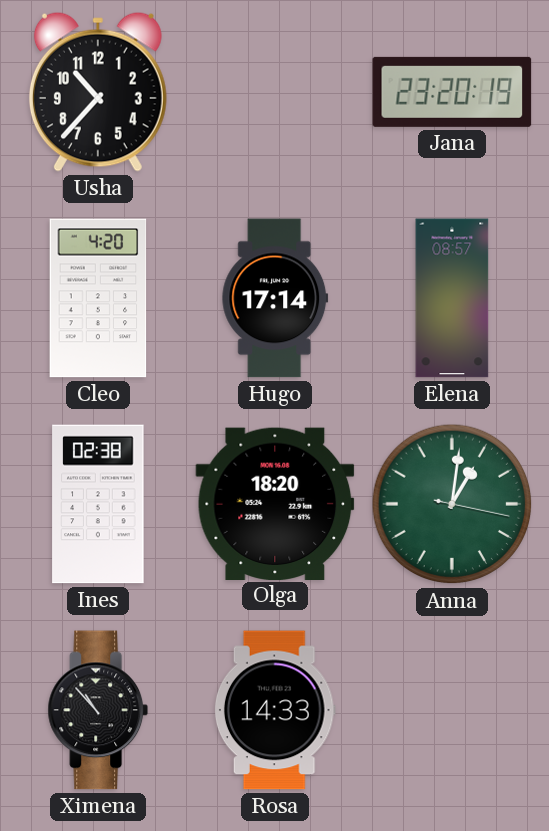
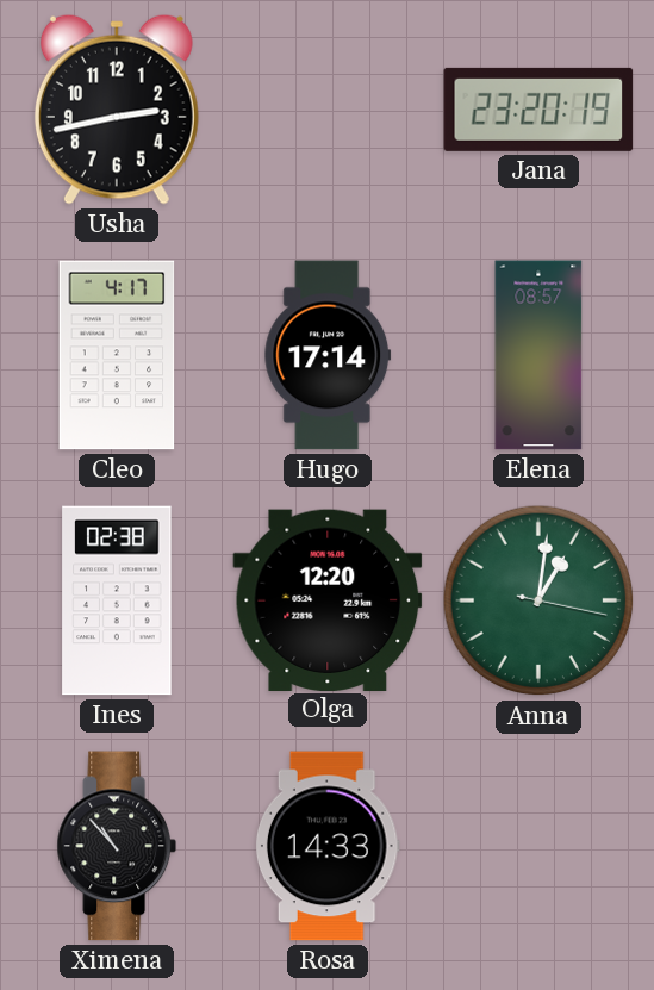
Usha: 10:37 -> 2:43 (117, 110)
Cleo: 4:20 -> 4:17 (117, 355)
Olga: 18:20 -> 12:20 (328, 599)
